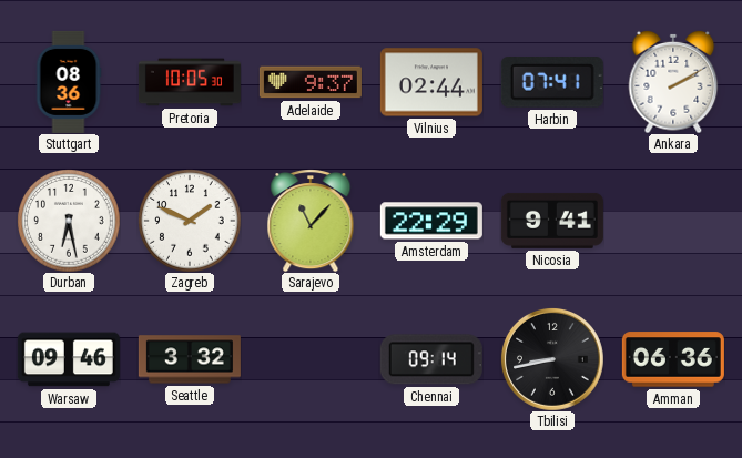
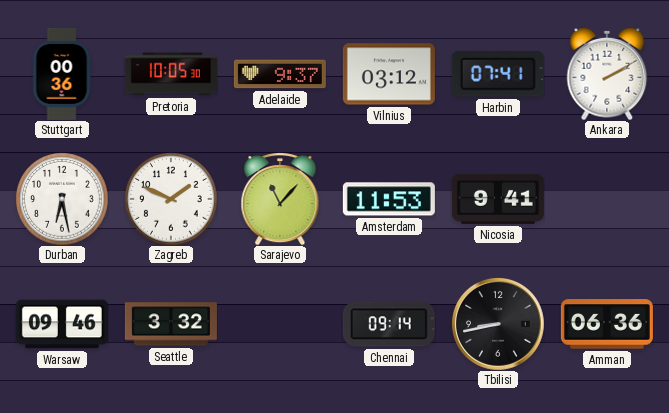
Stuttgart: 08:36 -> 00:36 (62, 74)
Vilnius: 02:44 -> 03:12 (389, 74)
Amsterdam: 22:29 -> 11:53 (389, 199)
